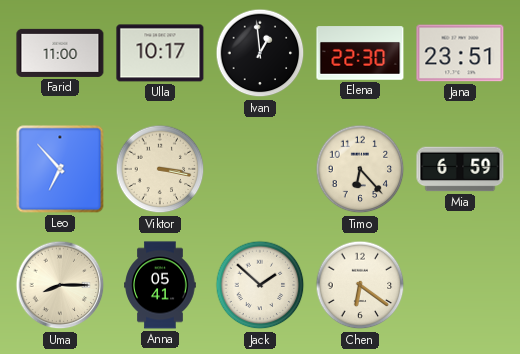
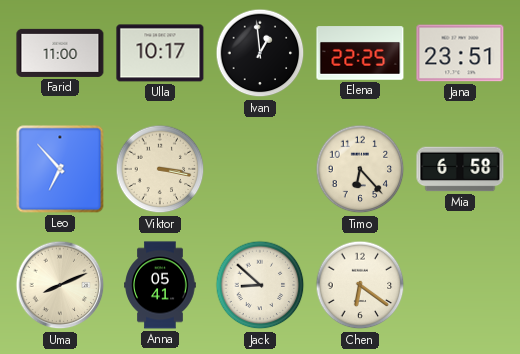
Elena: 22:30 -> 22:25 (360, 53)
Mia: 6:59 -> 6:58 (460, 169)
Uma: 8:15 -> 8:11 (60, 285)
Jack: 1:52 -> 8:52 (260, 285)
